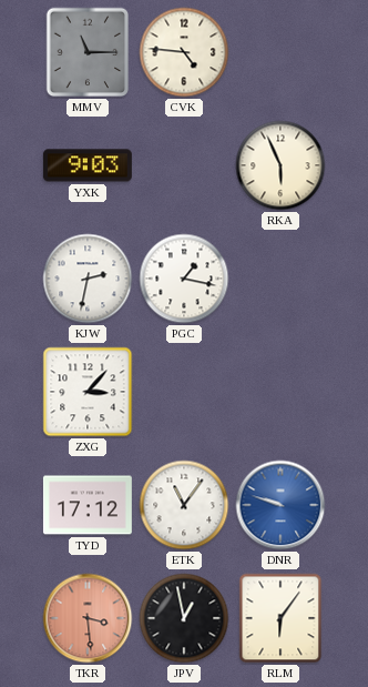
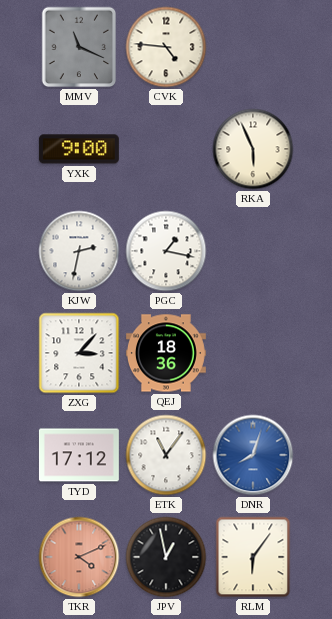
MMV: 11:15 -> 11:19 (79, 47)
YXK: 9:03 -> 9:00 (79, 149)
QEJ: none -> 18:36 (166, 353)
DNR: 9:48 -> 8:03 (253, 455)
TKR: 3:29 -> 4:11 (79, 557)
